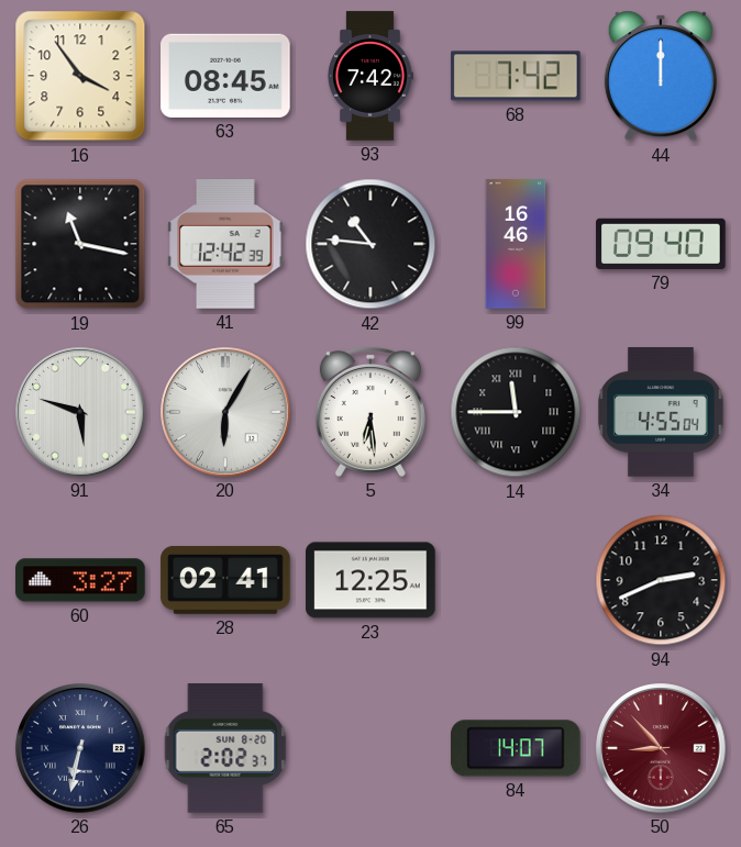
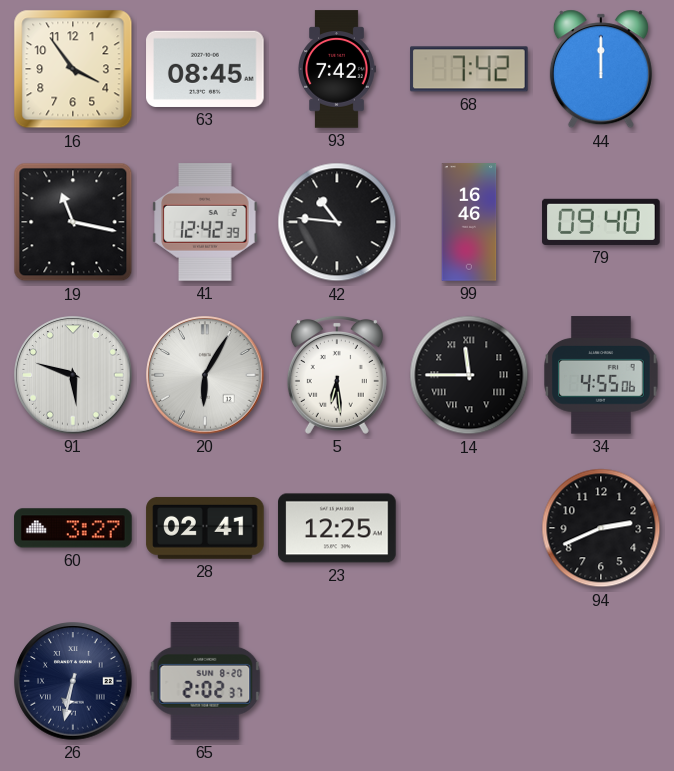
34: 4:55:04 -> 4:55:06 (601, 375)
84: 14:07 -> none (517, 748)
50: 8:53 -> none (661, 748)
